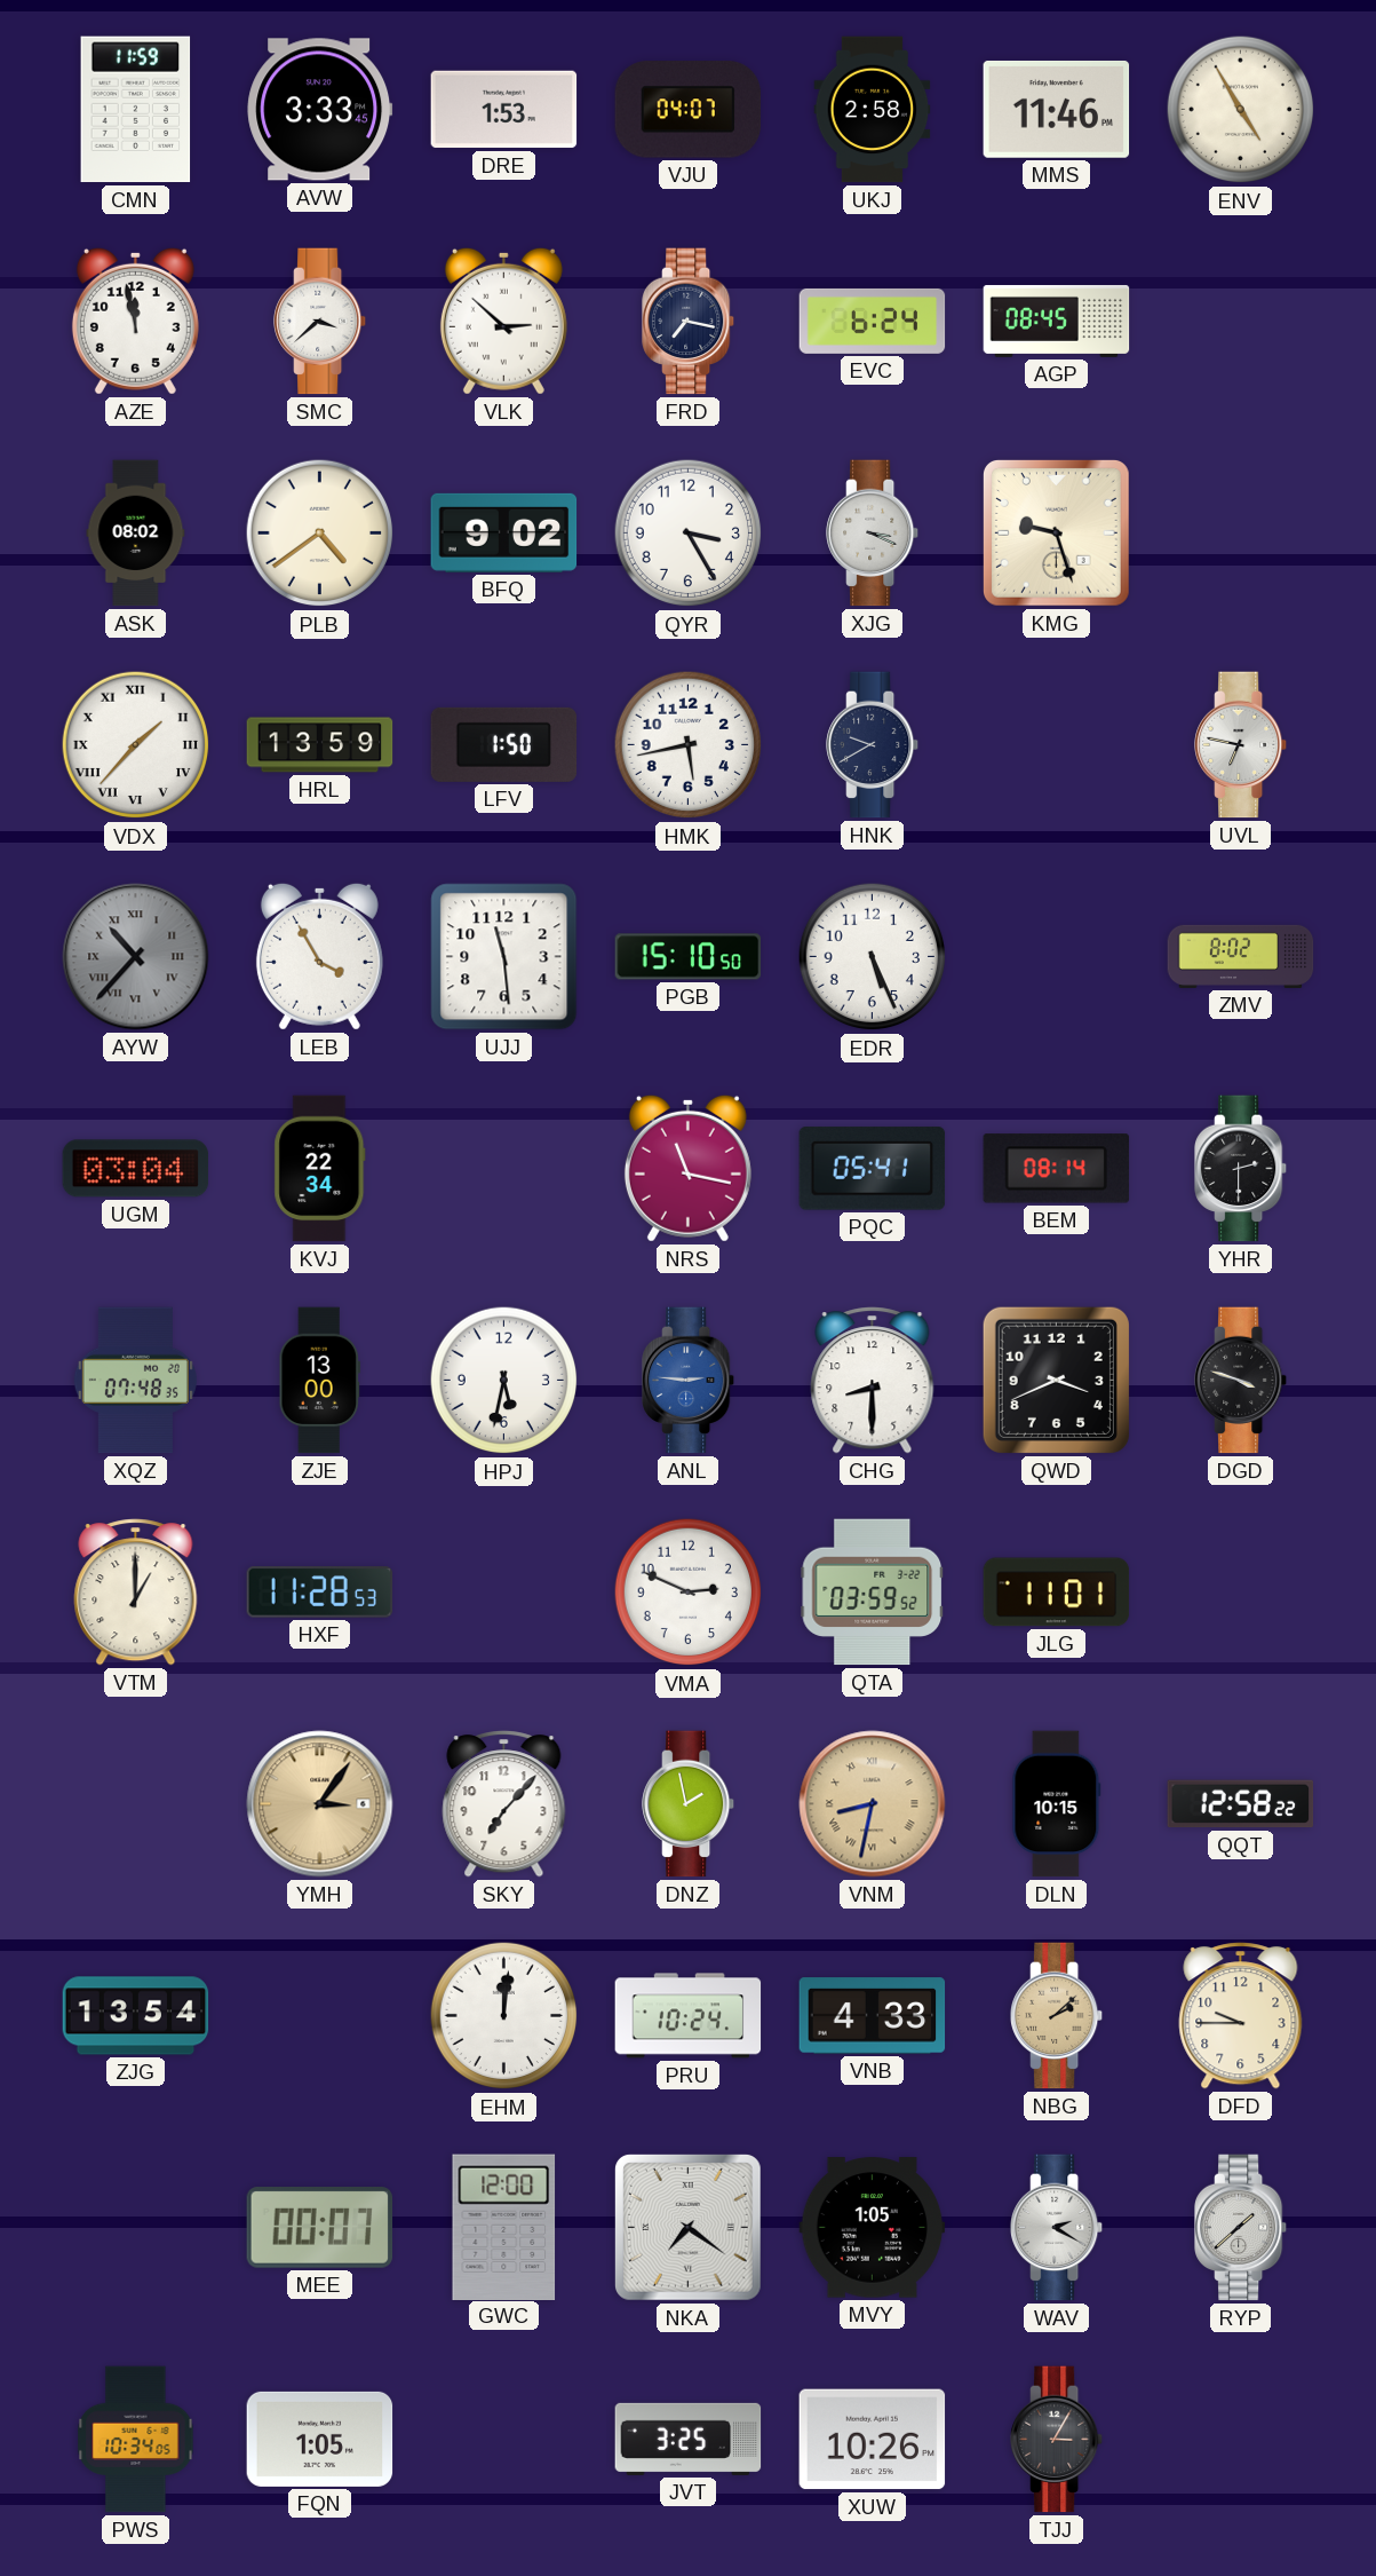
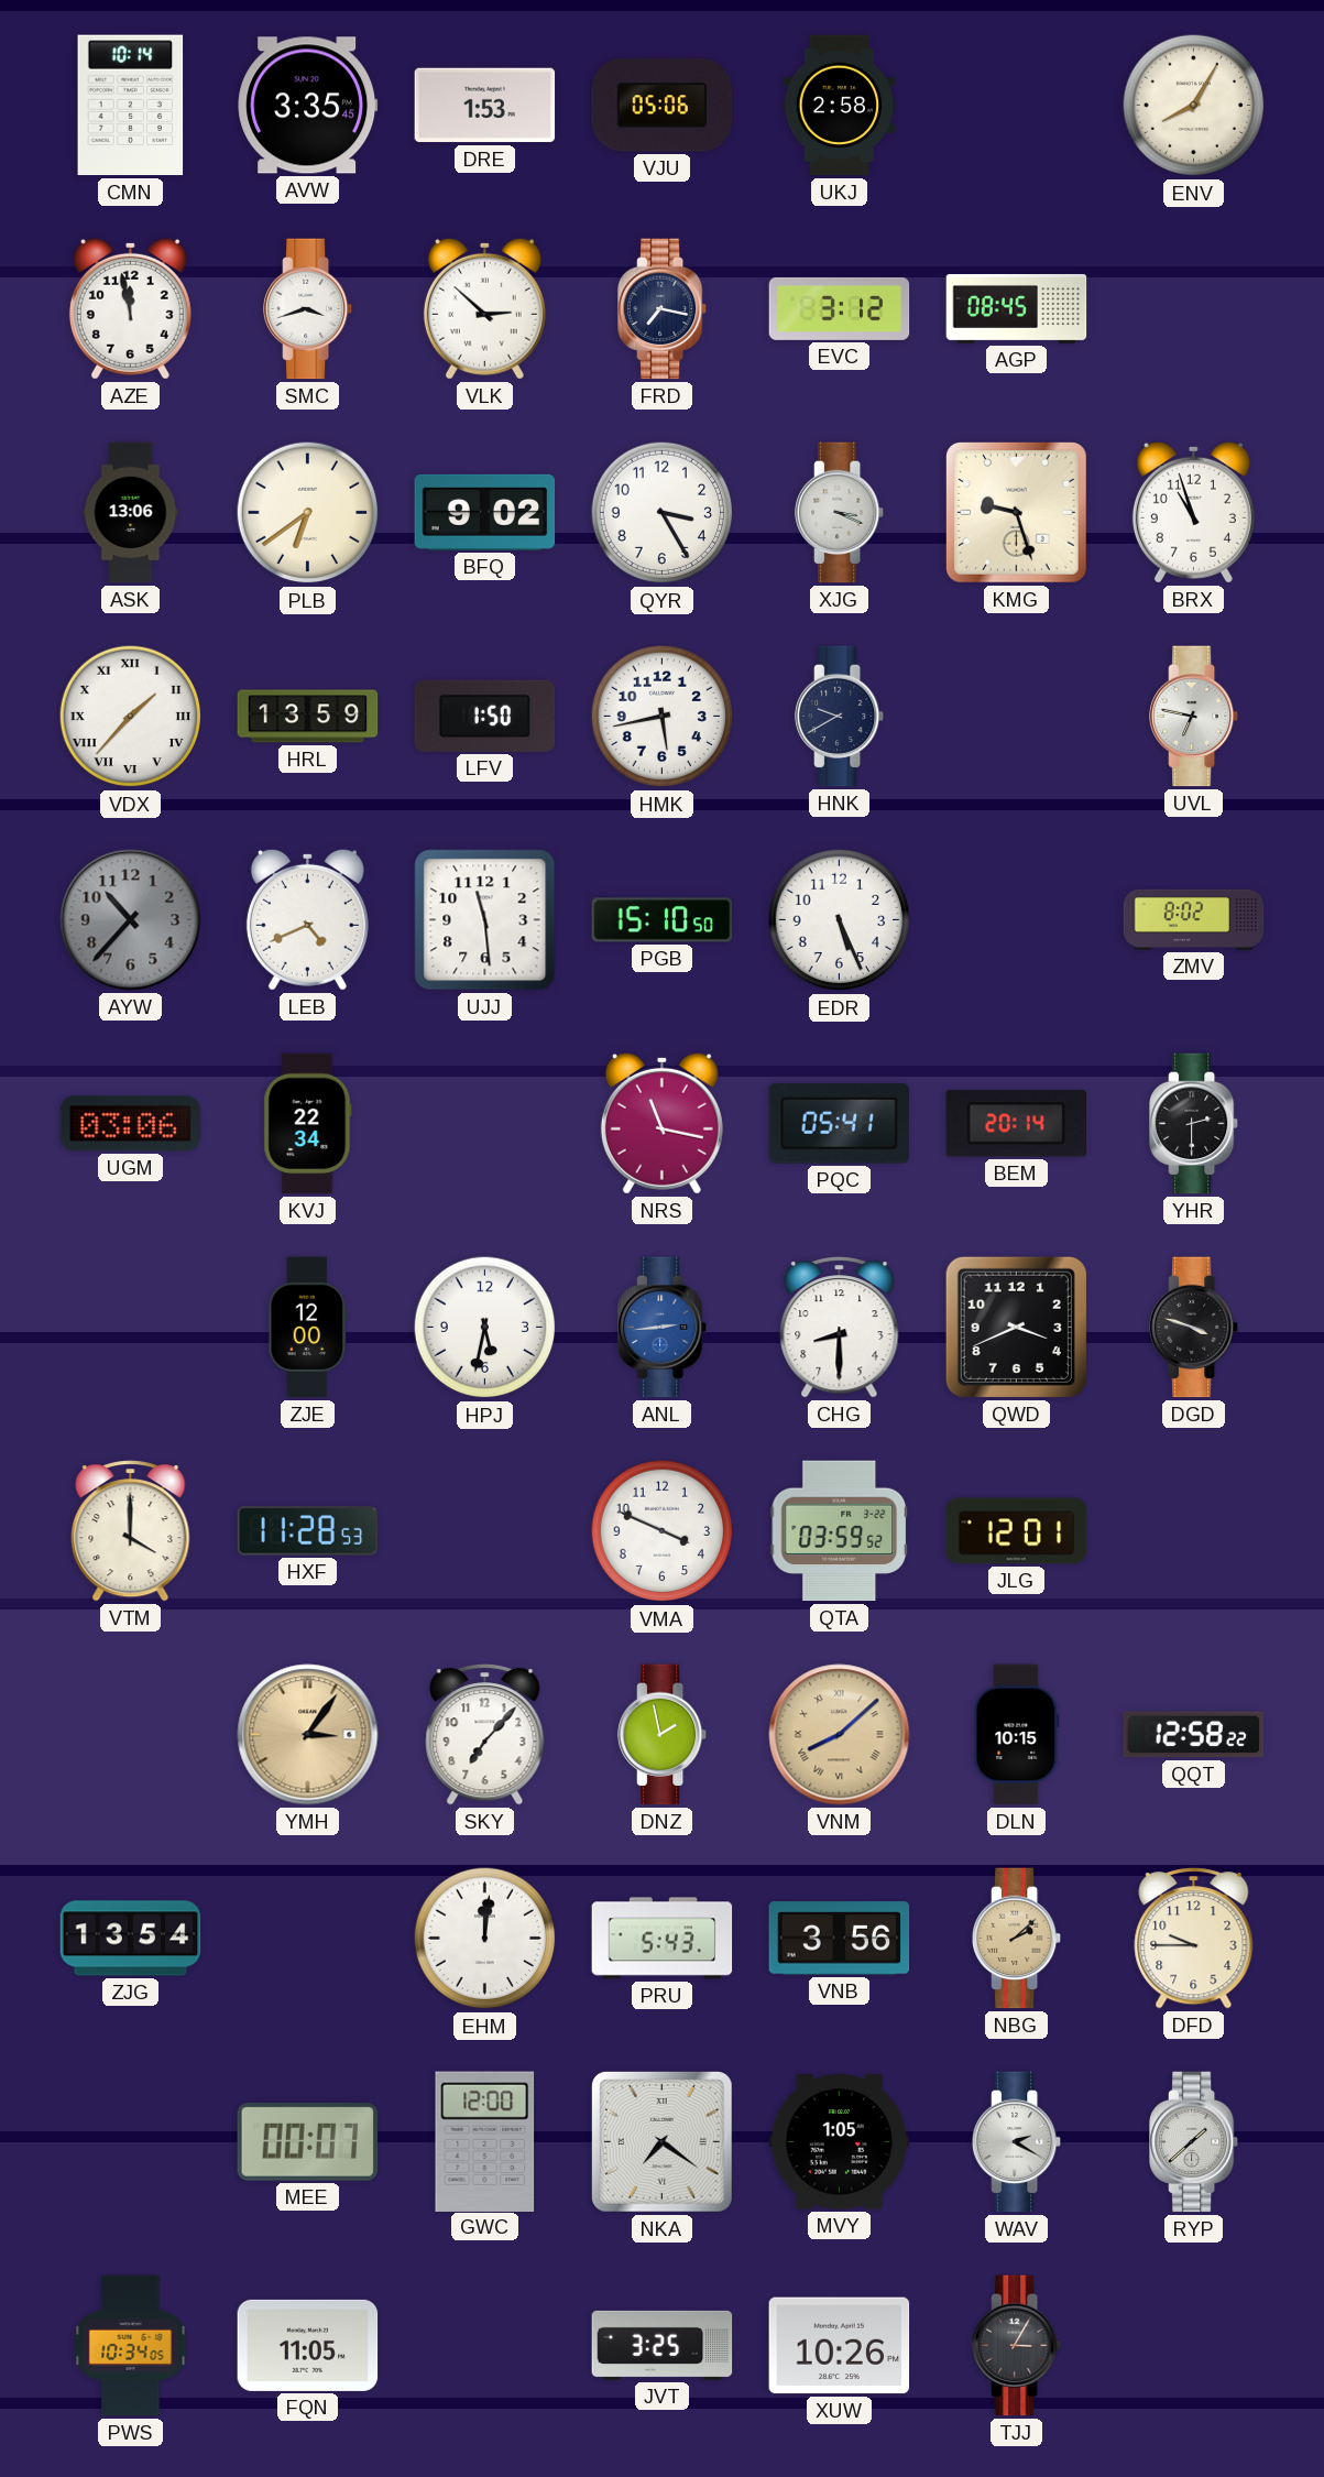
CMN: 11:59 -> 10:14 (131, 106)
AVW: 3:33 -> 3:35 (308, 106)
VJU: 04:07 -> 05:06 (663, 106)
MMS: 11:46 -> none (1057, 109)
ENV: 4:55 -> 8:05 (1194, 106)
SMC: 3:38 -> 3:42 (309, 309)
EVC: 6:24 -> 3:12 (840, 308)
ASK: 08:02 -> 13:06 (131, 513)
PLB: 4:39 -> 6:39 (308, 513)
BRX: none -> 10:57 (1193, 512)
AYW numerals: Roman -> Arabic (131, 920)
LEB: 3:55 -> 4:41 (307, 919)
UGM: 03:04 -> 03:06 (131, 1124)
BEM: 08:14 -> 20:14 (1017, 1124)
XQZ: 07:48 -> none (135, 1381)
ZJE: 13:00 -> 12:00 (308, 1328)
ANL: 2:46 -> 2:44 (664, 1328)
VTM: 1:00 -> 4:00 (131, 1531)
VMA: 2:49 -> 3:49 (663, 1531)
JLG: 11:01 -> 12:01 (1017, 1531)
VNM: 8:32 -> 8:08 (840, 1735)
PRU: 10:24 -> 5:43 (663, 1939)
VNB: 4:33 -> 3:56 (840, 1939)
FQN: 1:05 -> 11:05 (308, 2345)
